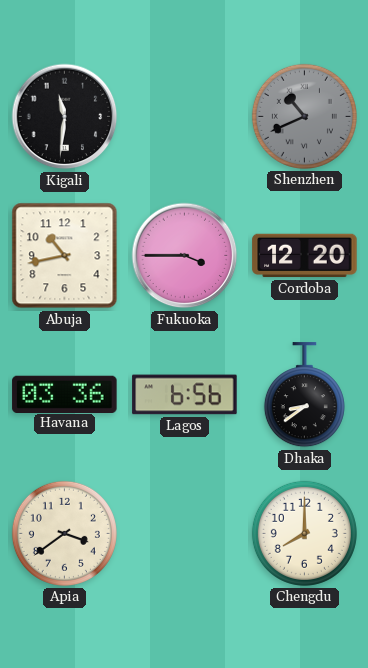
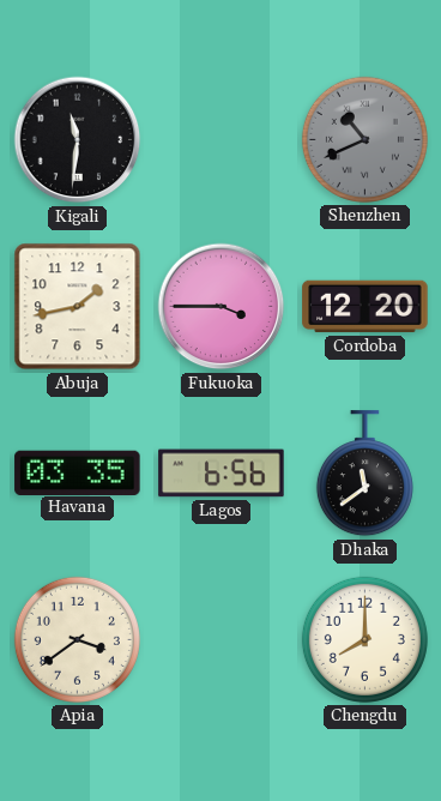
Abuja: 10:43 -> 1:43 (78, 307)
Havana: 03:36 -> 03:35 (78, 472)
Dhaka: 8:39 -> 11:39 (364, 474)
